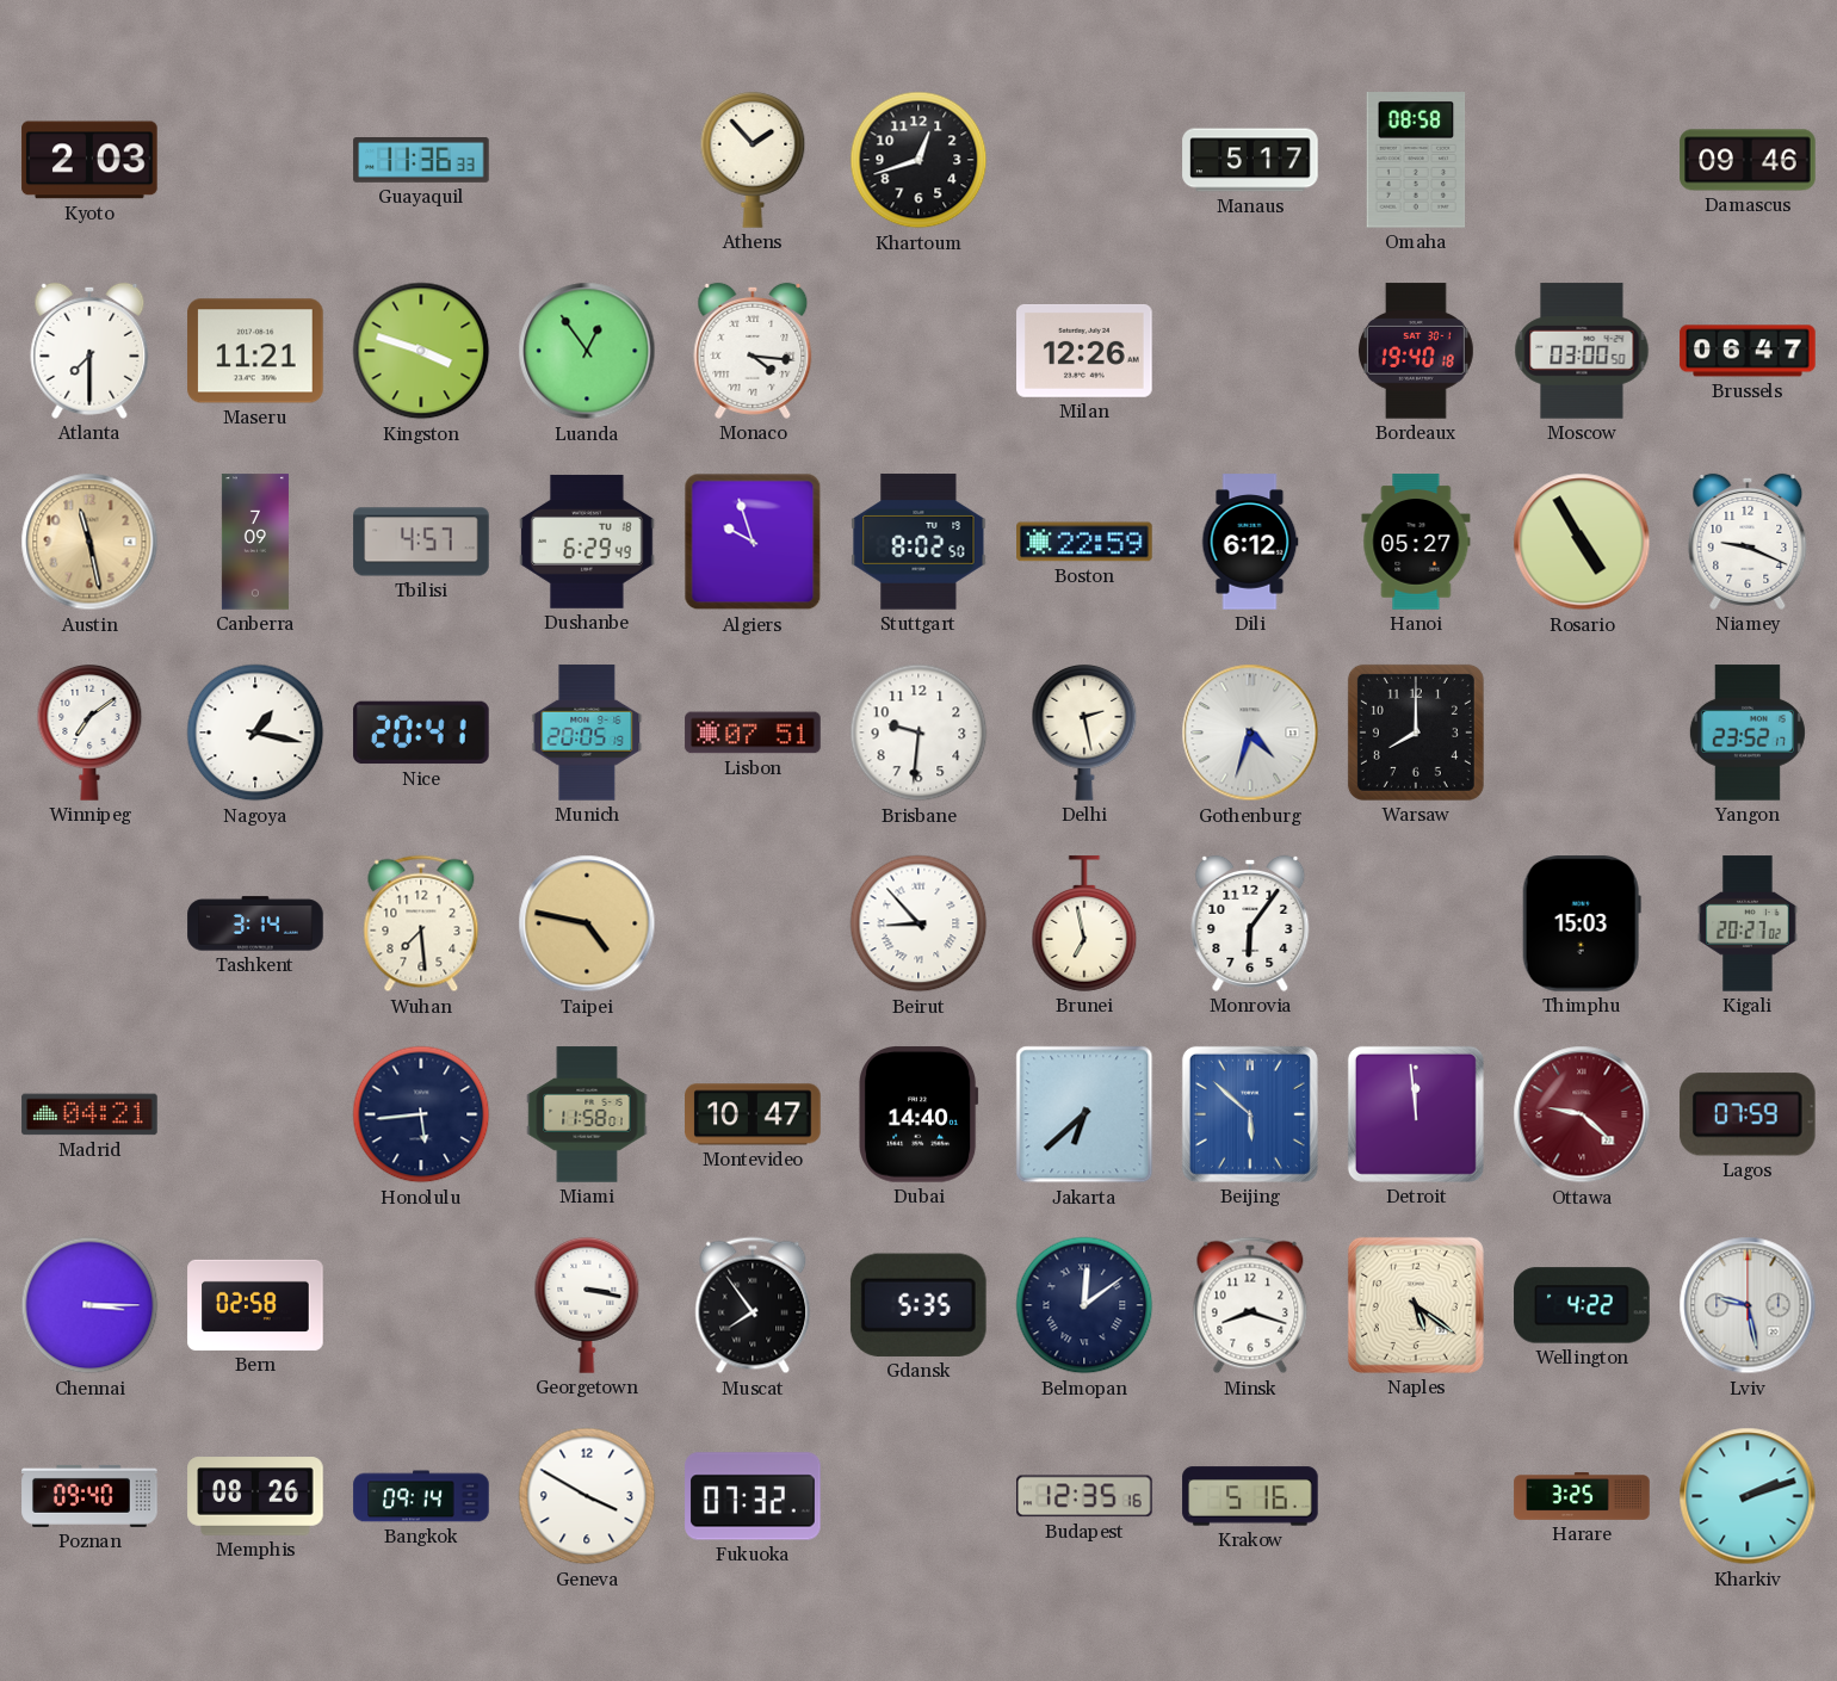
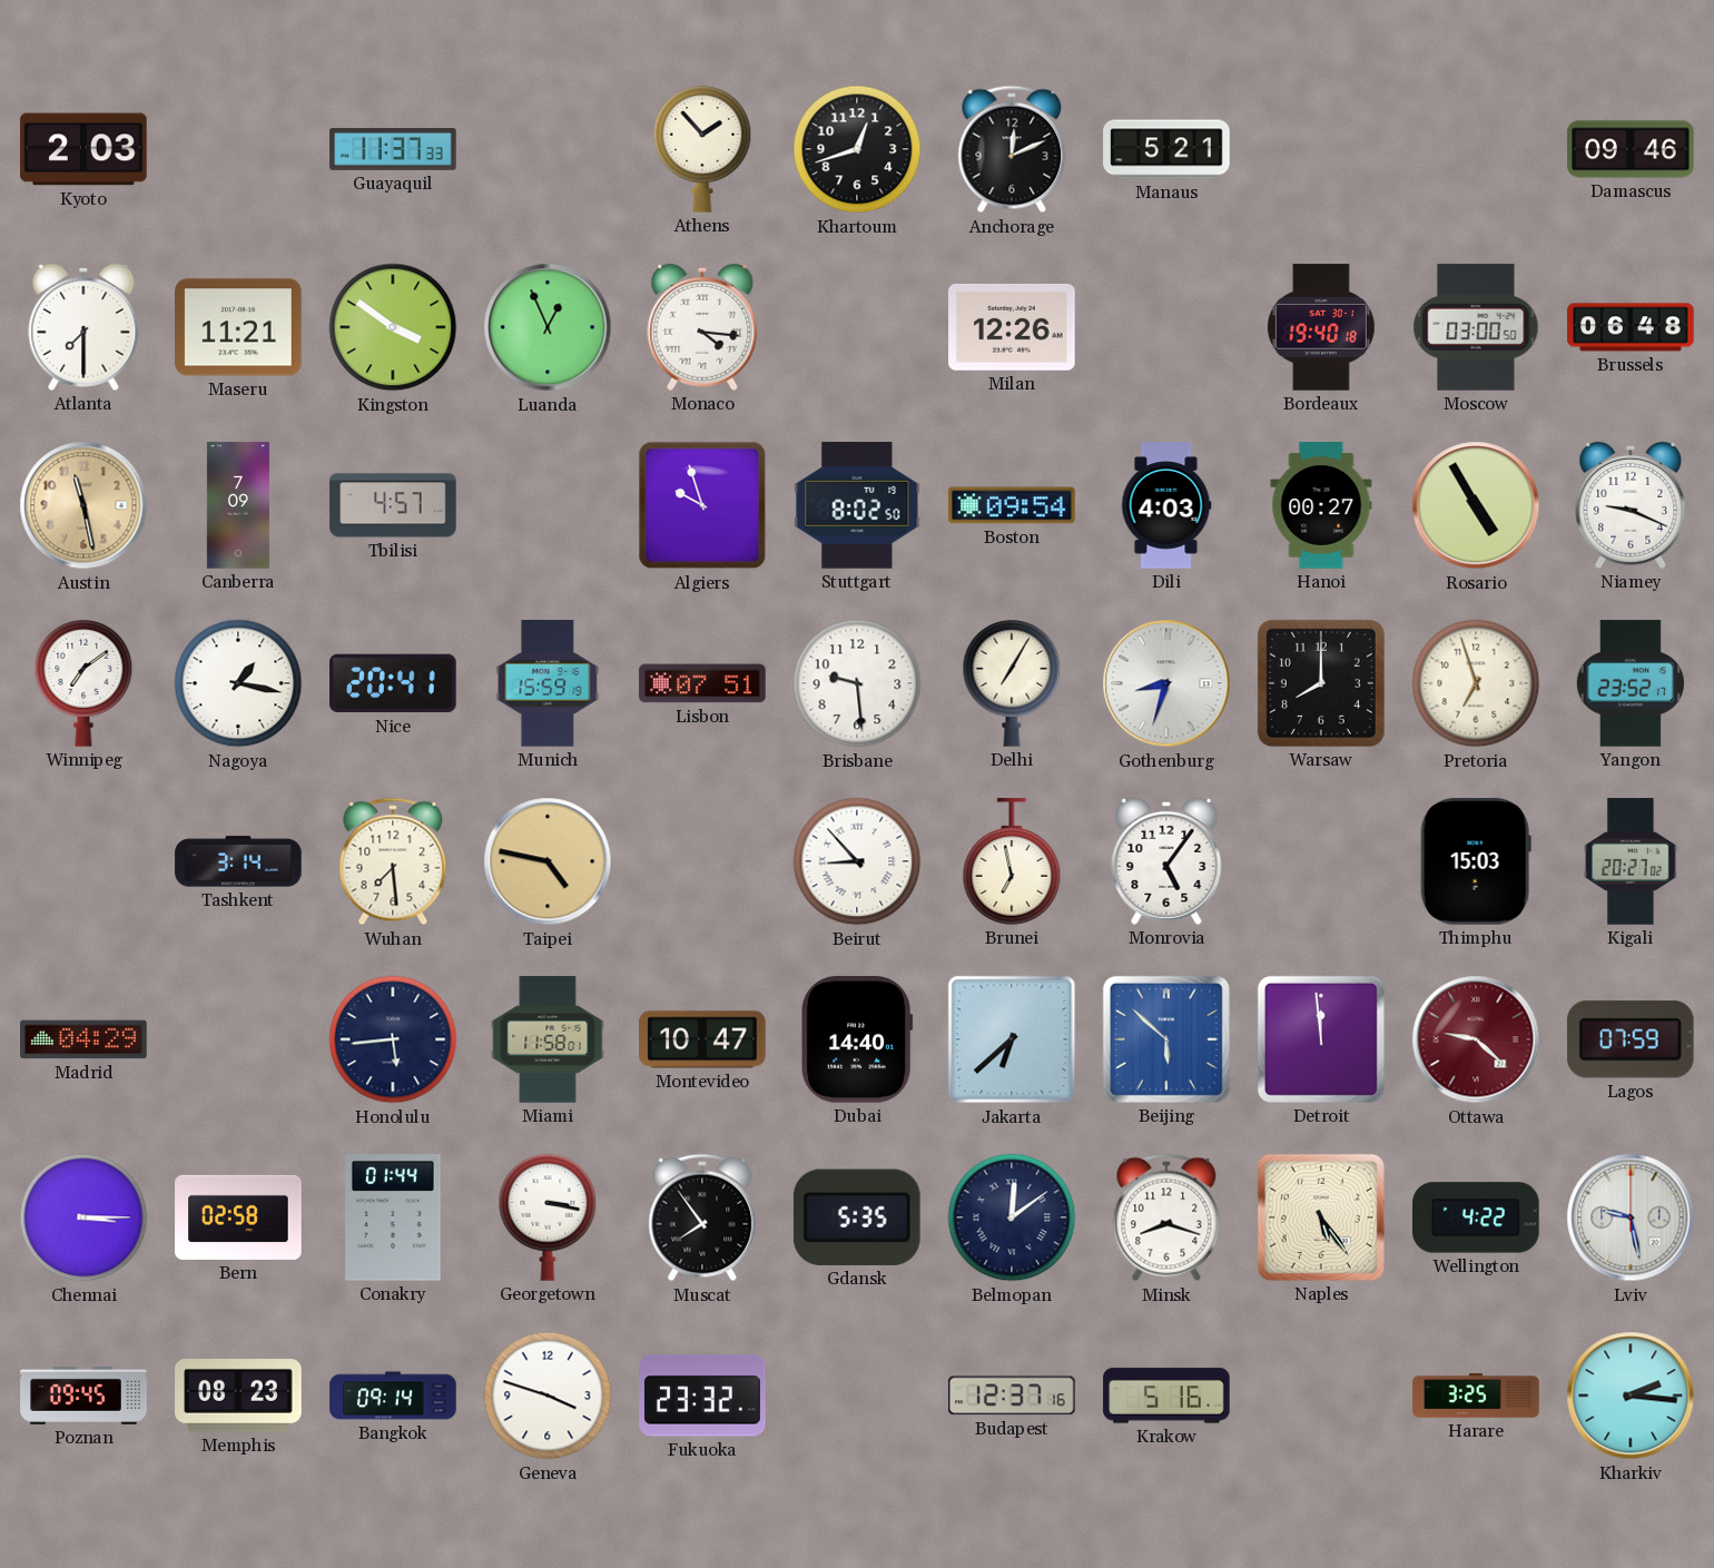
Guayaquil: 11:36 -> 11:37 (393, 150)
Anchorage: none -> 12:11 (1012, 149)
Manaus: 5:17 -> 5:21 (1166, 149)
Omaha: 08:58 -> none (1416, 160)
Kingston: 3:48 -> 3:51 (393, 327)
Luanda: 12:54 -> 12:56 (548, 327)
Brussels: 06:47 -> 06:48 (1631, 327)
Dushanbe: 6:29 -> none (587, 542)
Boston: 22:59 -> 09:54 (1012, 505)
Dili: 6:12 -> 4:03 (1166, 505)
Hanoi: 05:27 -> 00:27 (1321, 505)
Munich: 20:05 -> 15:59 (548, 683)
Brisbane: 9:31 -> 9:29 (857, 683)
Delhi: 2:28 -> 7:05 (1012, 683)
Gothenburg: 4:33 -> 8:33 (1166, 683)
Pretoria: none -> 6:57 (1476, 683)
Monrovia: 6:06 -> 5:06 (1166, 861)
Madrid: 04:21 -> 04:29 (83, 1039)
Conakry: none -> 01:44 (393, 1217)
Naples: 5:21 -> 5:24 (1321, 1217)
Poznan: 09:40 -> 09:45 (83, 1396)
Memphis: 08:26 -> 08:23 (238, 1396)
Geneva: 3:50 -> 3:48 (548, 1396)
Fukuoka: 07:32 -> 23:32 (702, 1396)
Budapest: 12:35 -> 12:37 (1012, 1396)
Kharkiv: 2:12 -> 2:16 (1631, 1396)
